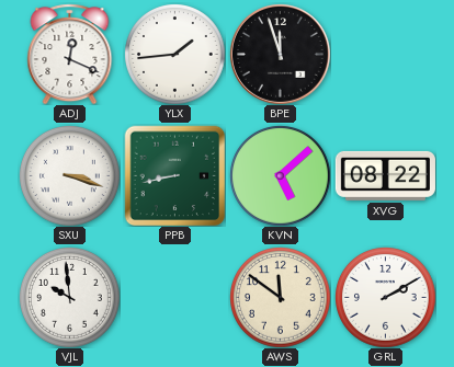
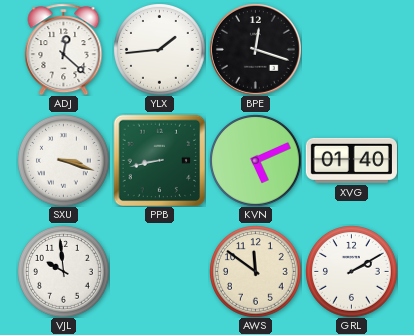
ADJ: 12:19 -> 12:22 (64, 49)
BPE: 11:57 -> 12:18 (255, 49)
KVN: 5:08 -> 5:11 (256, 161)
XVG: 08:22 -> 01:40 (351, 160)
